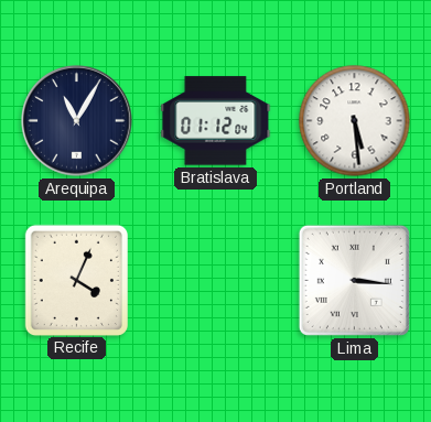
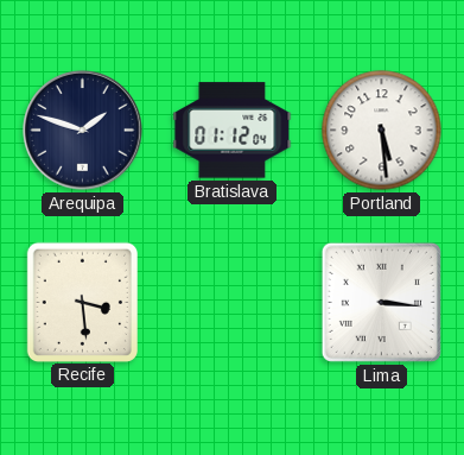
Arequipa: 11:05 -> 1:48 (83, 131)
Recife: 4:04 -> 3:29 (82, 302)
